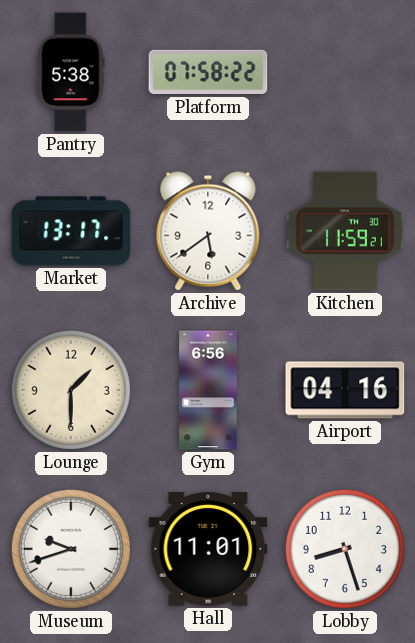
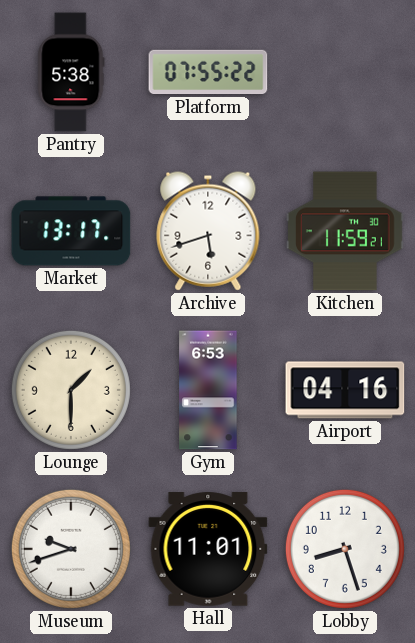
Platform: 07:58 -> 07:55 (208, 72)
Archive: 5:39 -> 5:42 (208, 231)
Gym: 6:56 -> 6:53 (208, 390)
